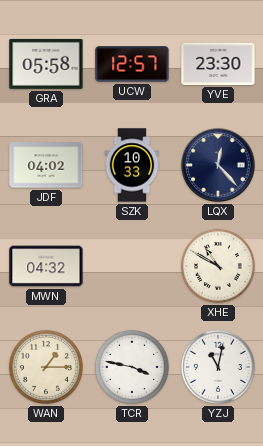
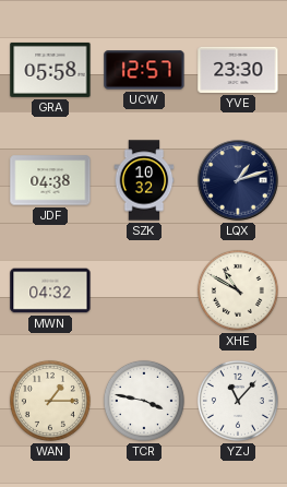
JDF: 04:02 -> 04:38 (50, 180)
SZK: 10:33 -> 10:32 (144, 180)
LQX: 12:23 -> 1:12 (238, 180)
YZJ: 11:02 -> 11:07 (238, 401)
